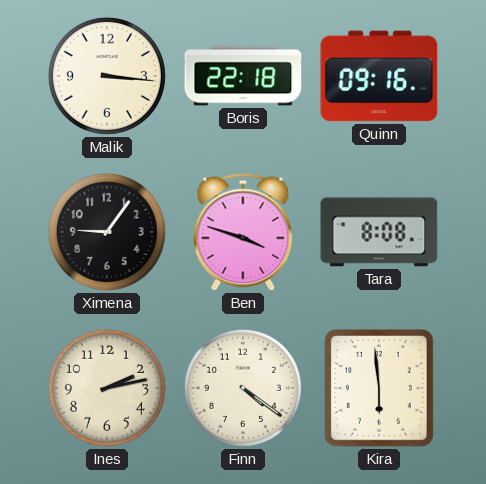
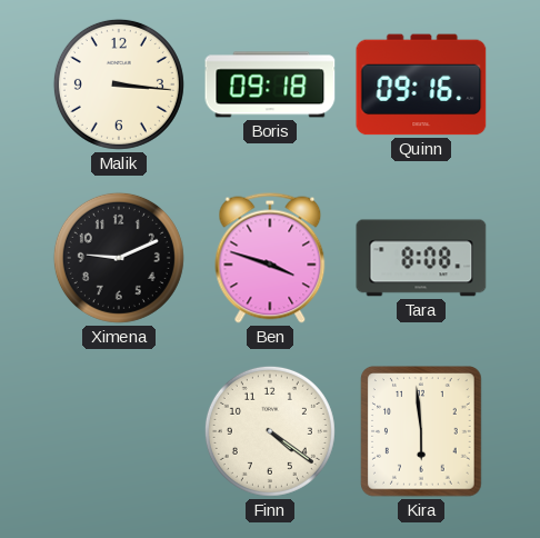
Boris: 22:18 -> 09:18 (270, 84)
Ximena: 9:06 -> 9:11 (119, 258)
Ines: 2:13 -> none (107, 388)
